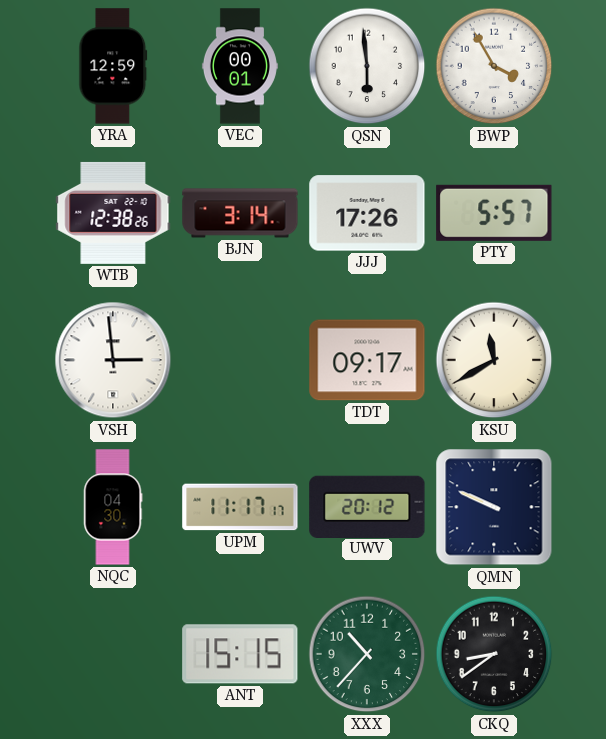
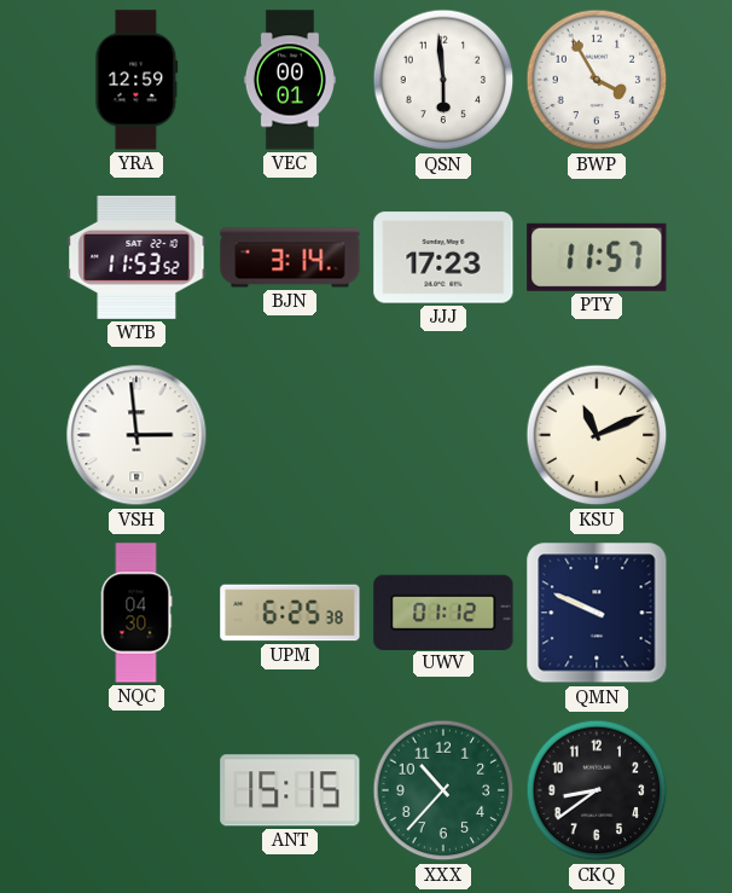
WTB: 12:38 -> 11:53 (136, 257)
JJJ: 17:26 -> 17:23 (443, 257)
PTY: 5:57 -> 11:57 (597, 257)
TDT: 09:17 -> none (367, 360)
KSU: 11:40 -> 11:11 (597, 435)
UPM: 11:17 -> 6:25 (290, 613)
UWV: 20:12 -> 01:12 (443, 611)
